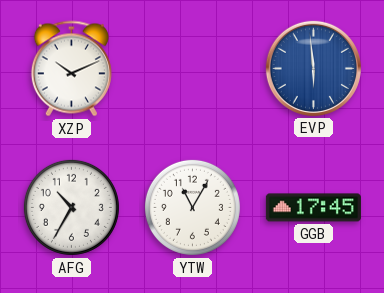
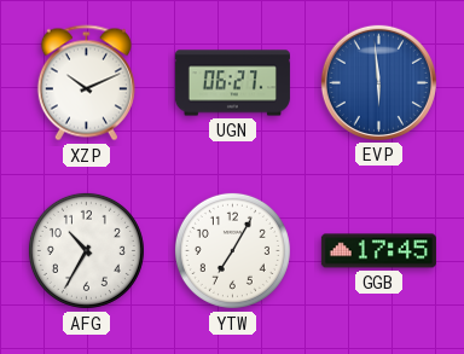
UGN: none -> 06:27 (232, 83)
YTW: 11:05 -> 7:05 (232, 250)
